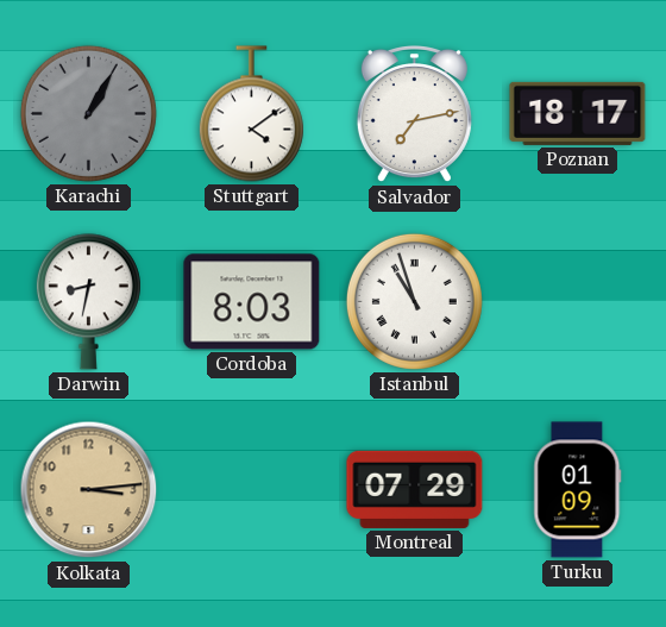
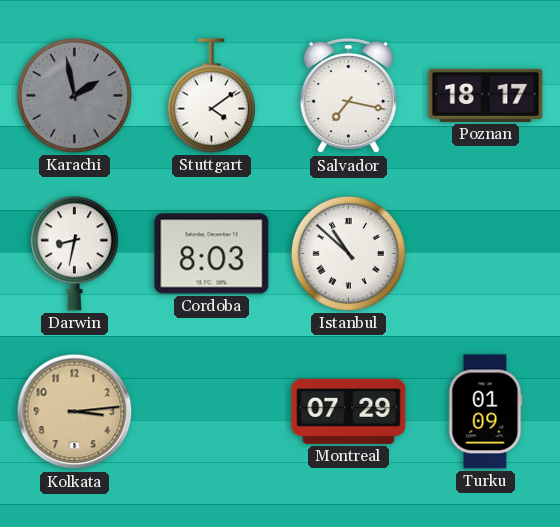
Karachi: 1:05 -> 1:58 (74, 95)
Salvador: 7:13 -> 7:17 (348, 97)
Istanbul: 10:57 -> 10:52 (348, 253)
